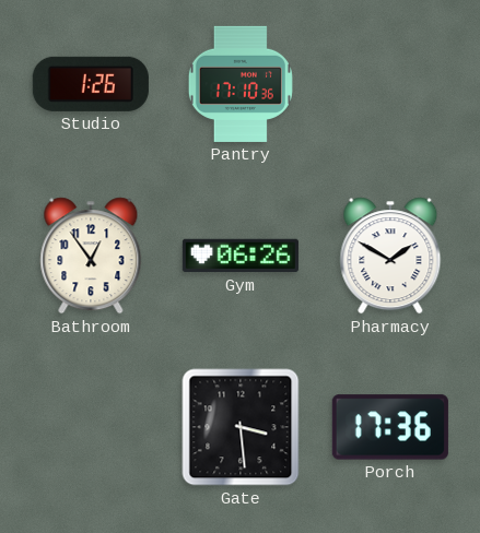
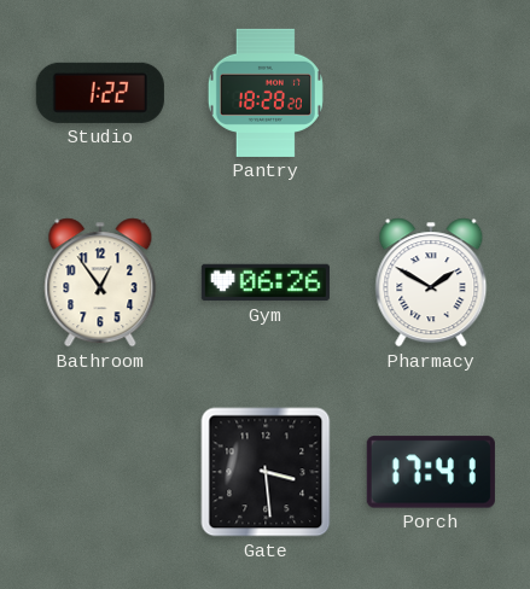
Studio: 1:26 -> 1:22 (100, 93)
Pantry: 17:10 -> 18:28 (266, 93)
Porch: 17:36 -> 17:41 (431, 472)
